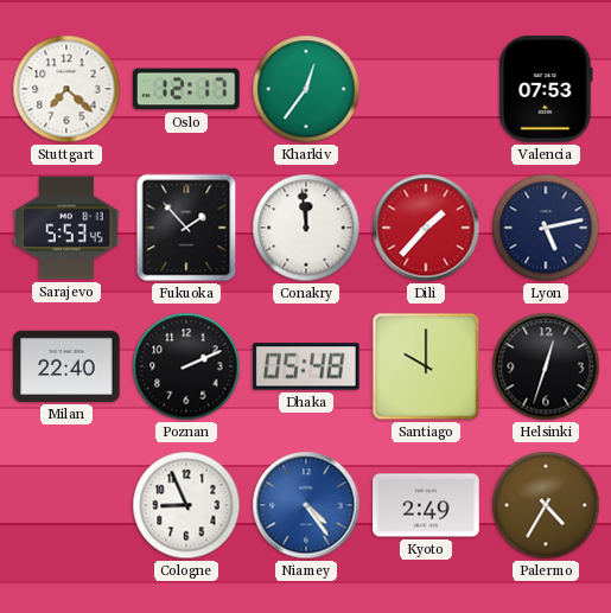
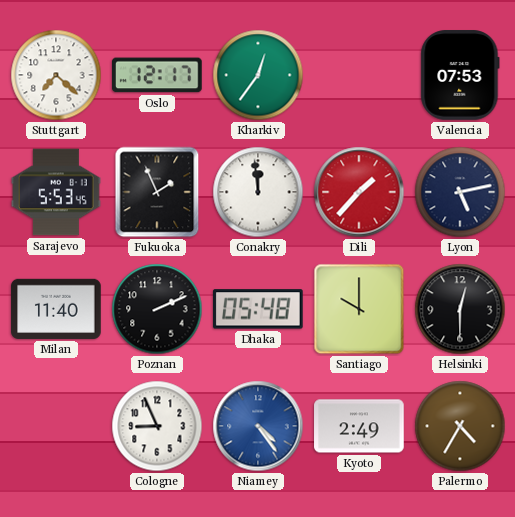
Fukuoka: 1:53 -> 1:56 (157, 192)
Milan: 22:40 -> 11:40 (56, 309)
Helsinki: 12:33 -> 12:30 (460, 309)
